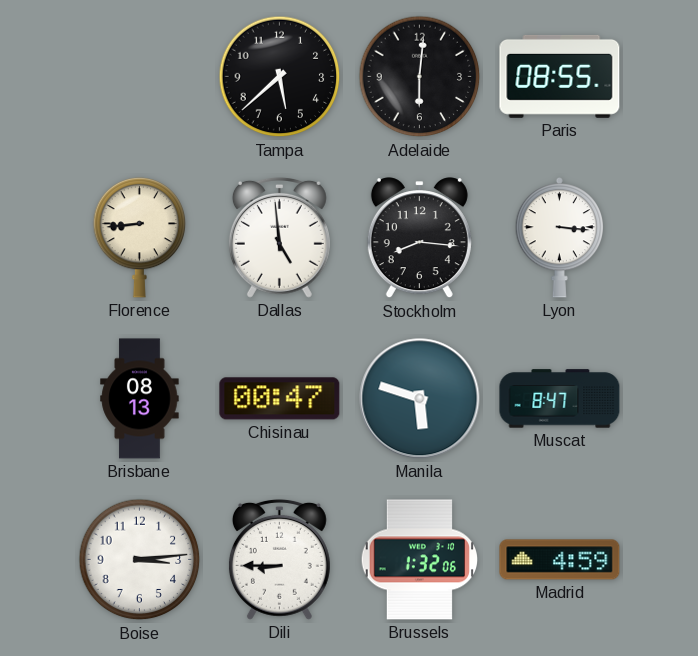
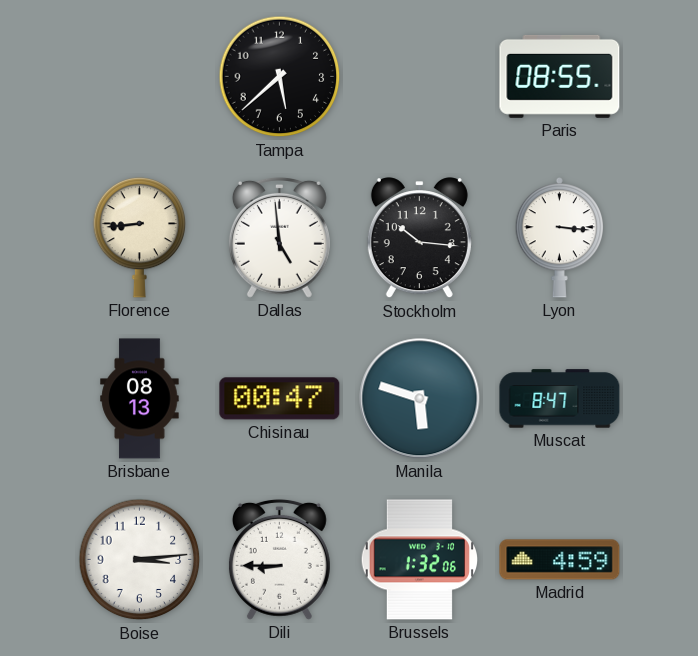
Adelaide: 6:01 -> none (420, 77)
Stockholm: 8:16 -> 10:16 (419, 238)
